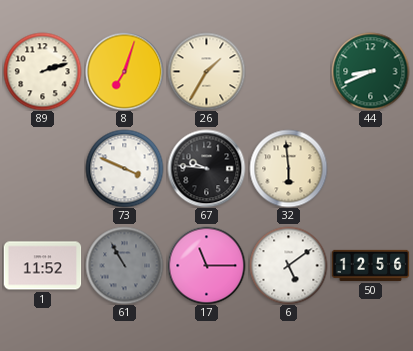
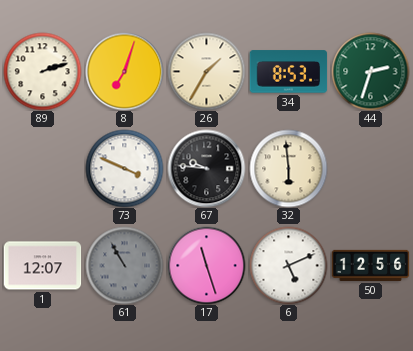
34: none -> 8:53 (288, 72)
44: 8:41 -> 2:33 (370, 71)
1: 11:52 -> 12:07 (42, 266)
17: 11:15 -> 11:27 (206, 265)
6: 5:09 -> 5:11 (288, 265)
